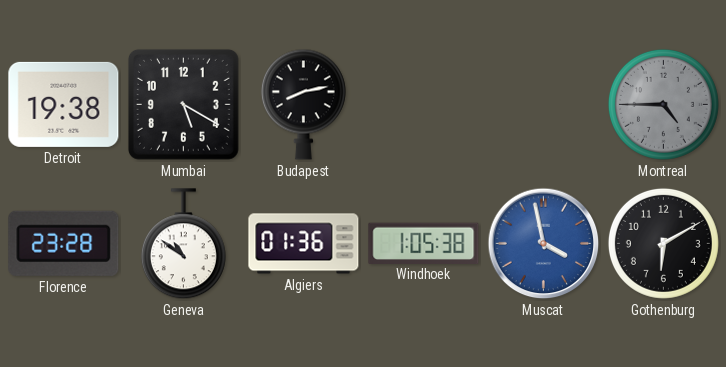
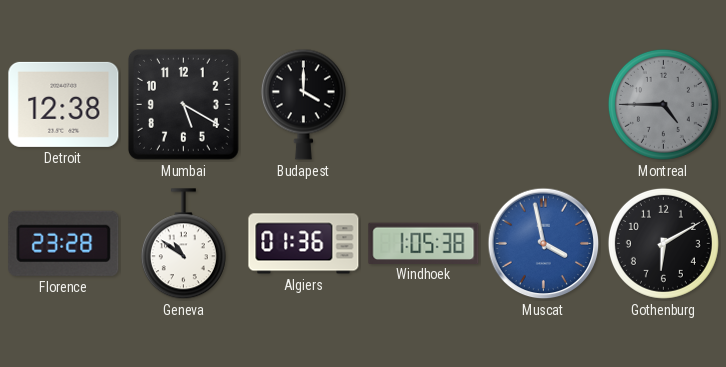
Detroit: 19:38 -> 12:38 (64, 104)
Budapest: 8:13 -> 4:00 (303, 104)
